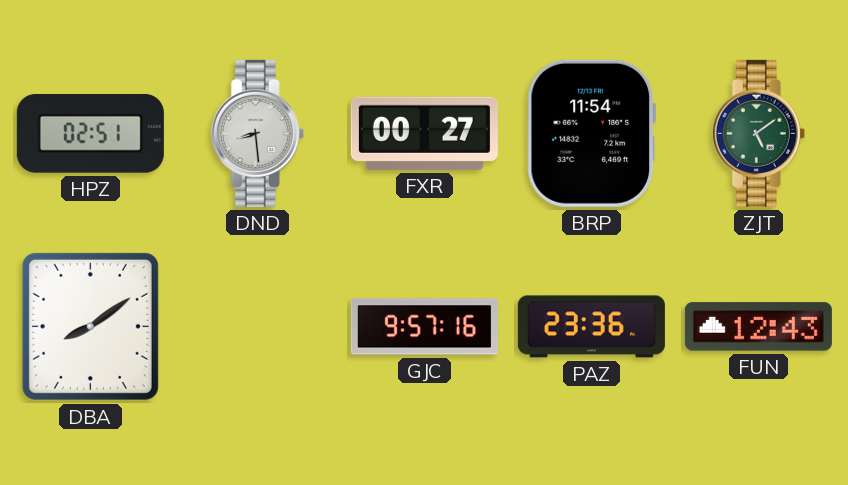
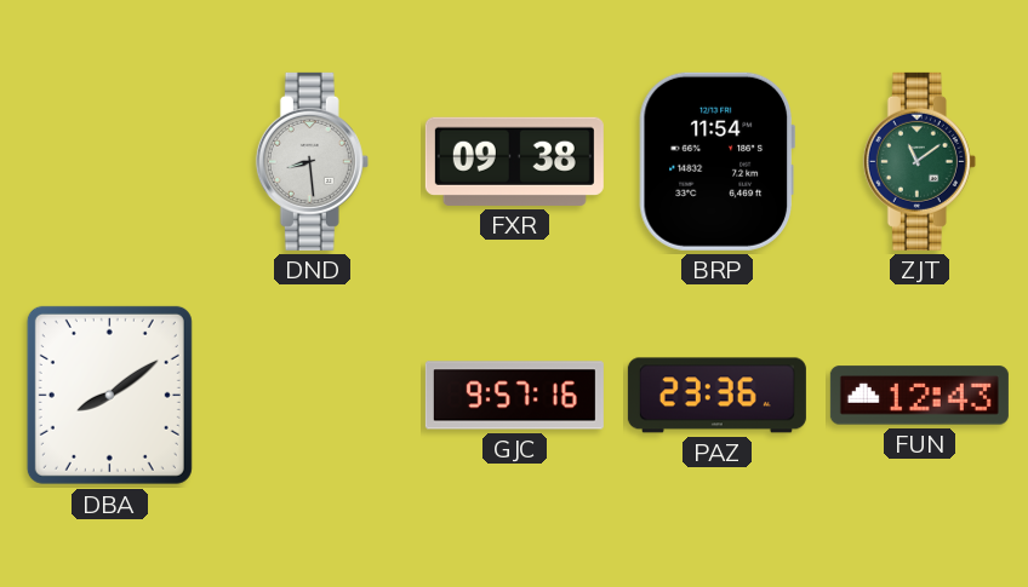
HPZ: 02:51 -> none (90, 134)
FXR: 00:27 -> 09:38 (514, 161)
ZJT: 5:09 -> 11:09 (919, 161)
